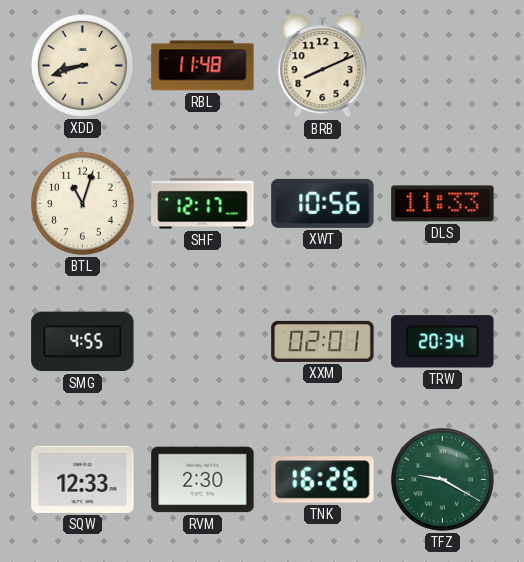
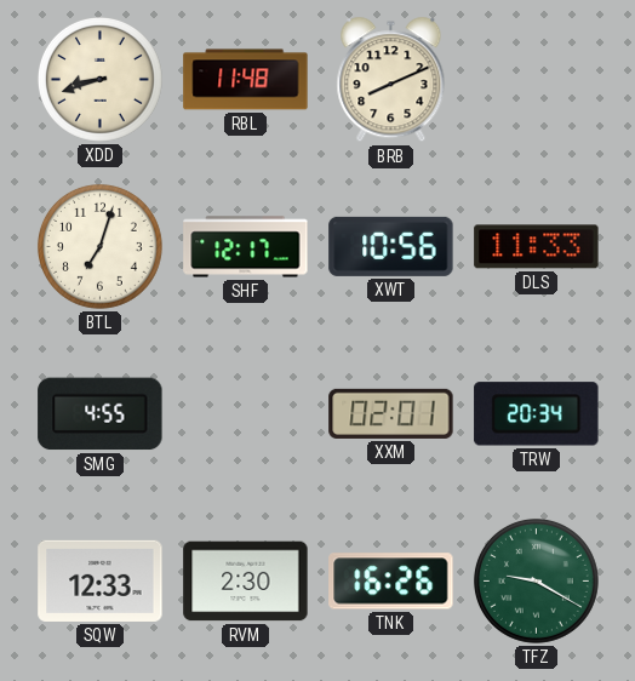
BTL: 11:03 -> 7:03 (99, 246)
